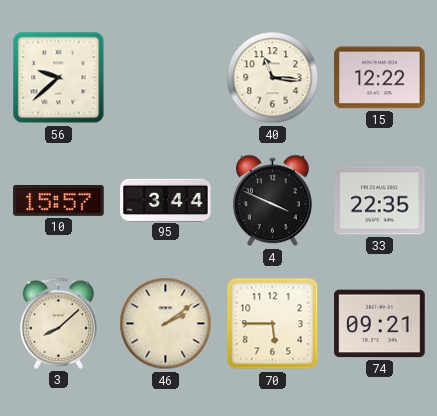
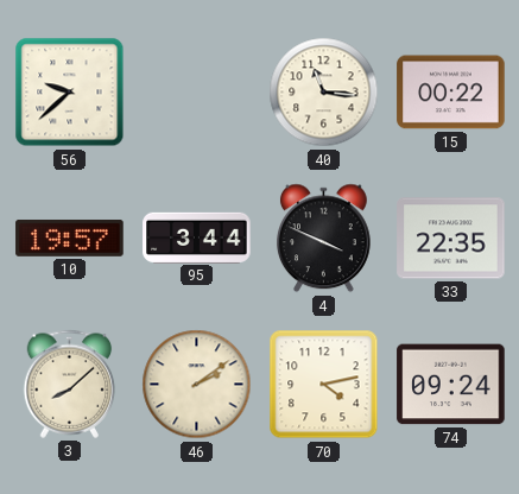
15: 12:22 -> 00:22 (451, 93)
10: 15:57 -> 19:57 (70, 237)
70: 5:45 -> 4:13 (324, 385)
74: 09:21 -> 09:24 (451, 385)
